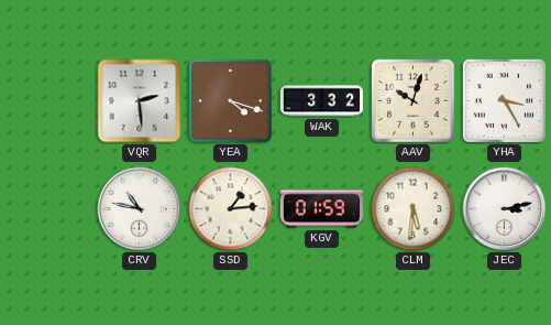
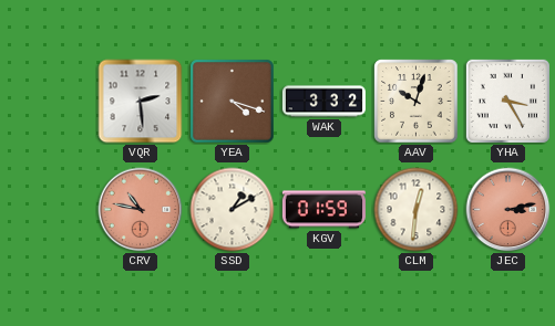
CRV dial: white -> salmon (141, 210)
SSD: 1:14 -> 1:10 (233, 210)
CLM: 5:31 -> 12:31 (417, 210)
JEC dial: white -> salmon (508, 210)
